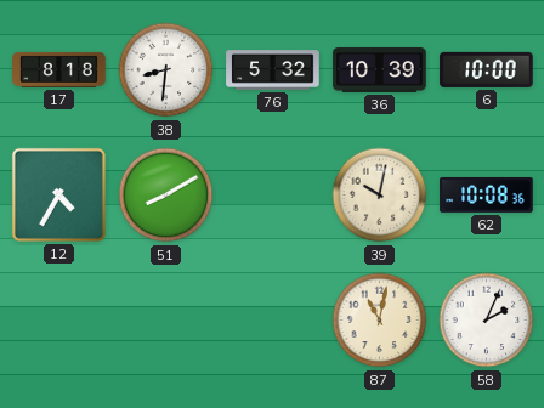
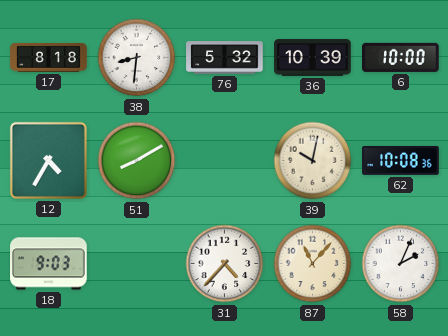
18: none -> 9:03 (49, 264)
31: none -> 4:37 (225, 264)
87: 11:02 -> 11:07 (313, 264)
